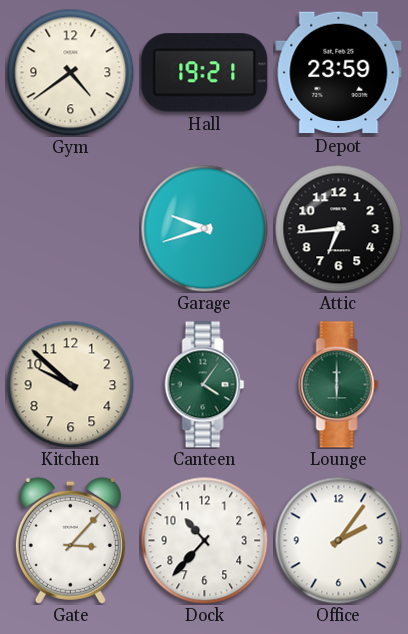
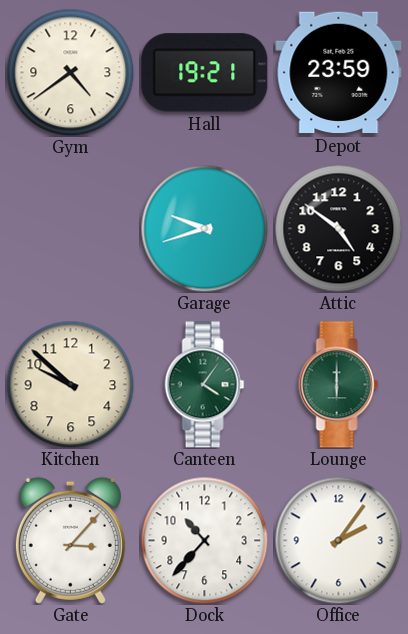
Attic: 6:44 -> 4:51 (338, 228)
